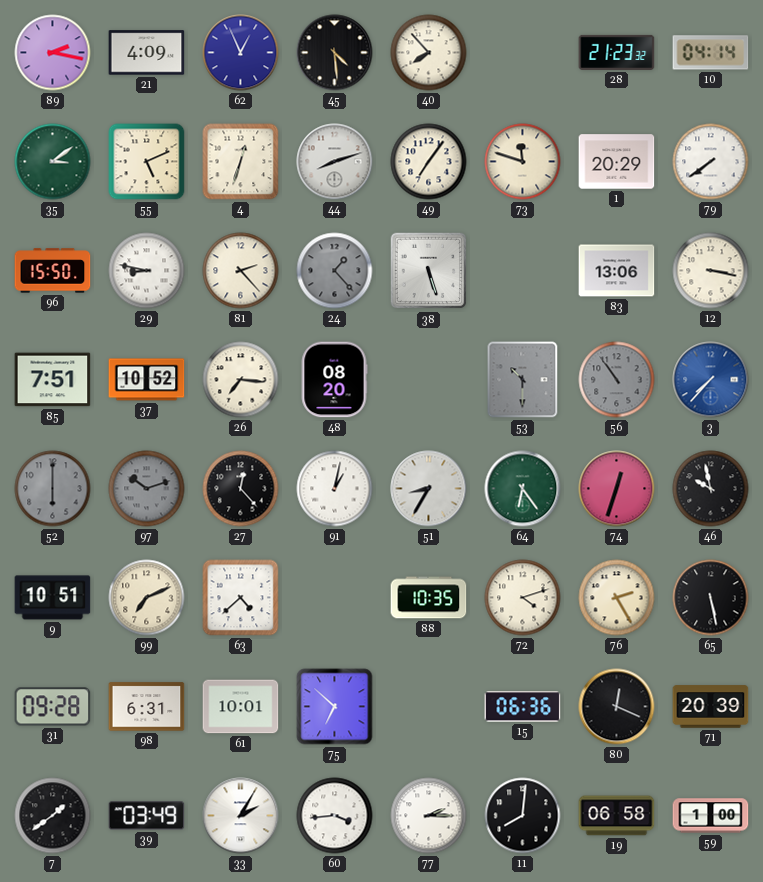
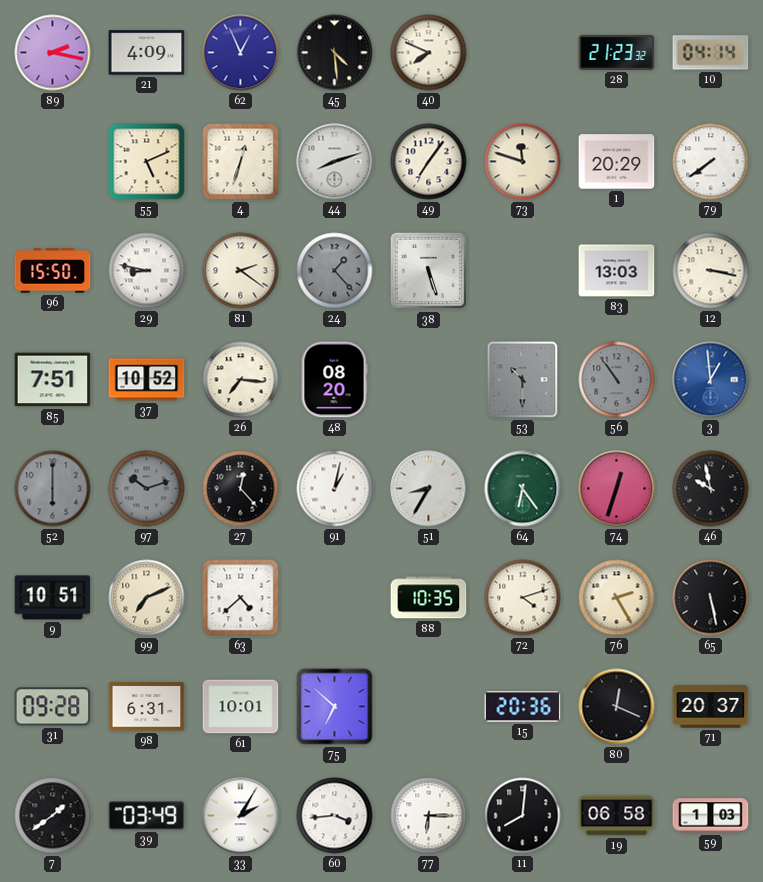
40: 7:53 -> 7:49 (429, 53)
35: 3:09 -> none (53, 162)
81: 2:23 -> 2:21 (241, 271)
83: 13:06 -> 13:03 (617, 271)
3: 7:37 -> 12:59 (711, 380)
15: 06:36 -> 20:36 (523, 707)
71: 20:39 -> 20:37 (711, 707)
77: 2:15 -> 6:15 (429, 816)
59: 1:00 -> 1:03 (711, 816)
